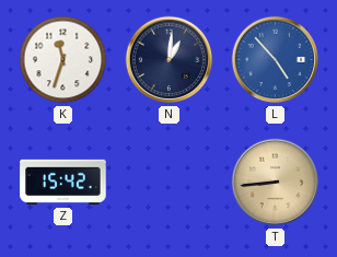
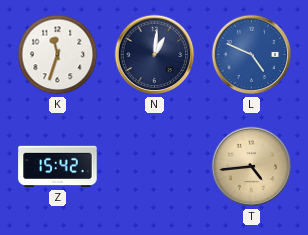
L: 4:53 -> 4:49 (252, 55)
T: 8:44 -> 4:44 (252, 167)
